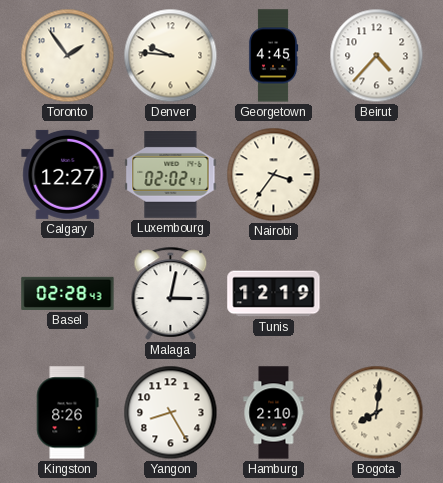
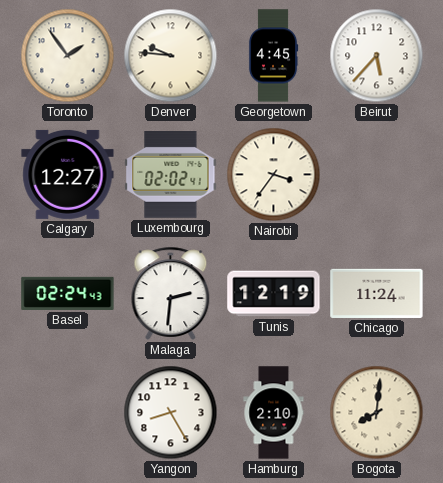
Beirut: 4:37 -> 5:37 (377, 56)
Basel: 02:28 -> 02:24 (68, 293)
Malaga: 3:02 -> 2:31 (171, 293)
Chicago: none -> 11:24 (377, 293)
Kingston: 8:26 -> none (68, 413)
